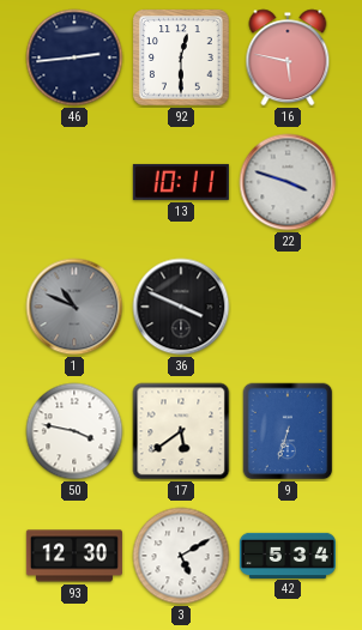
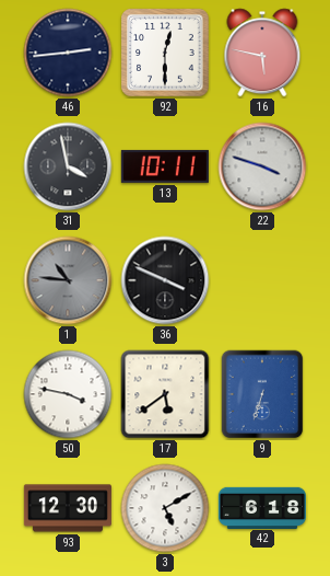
31: none -> 3:58 (68, 166)
1: 10:49 -> 10:46 (68, 280)
42: 5:34 -> 6:18 (262, 507)
